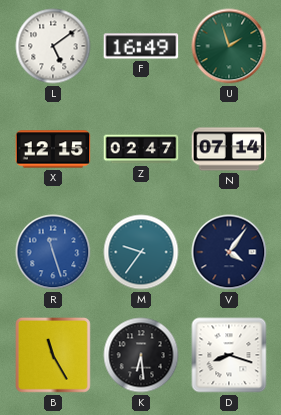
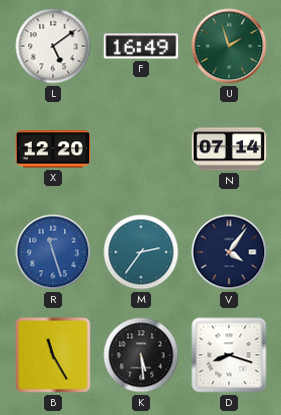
X: 12:15 -> 12:20 (53, 149)
Z: 02:47 -> none (141, 149)
M: 9:36 -> 2:36 (141, 252)
K: 6:29 -> 5:29 (141, 355)
